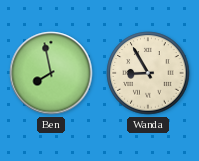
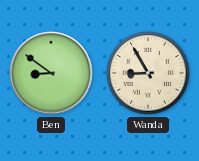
Ben: 7:58 -> 8:51 (51, 73)
